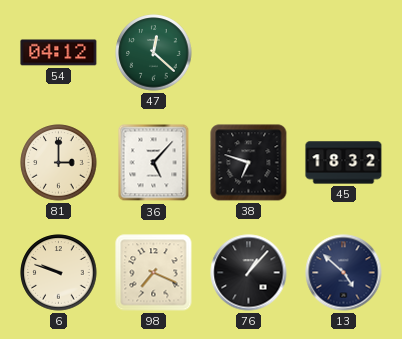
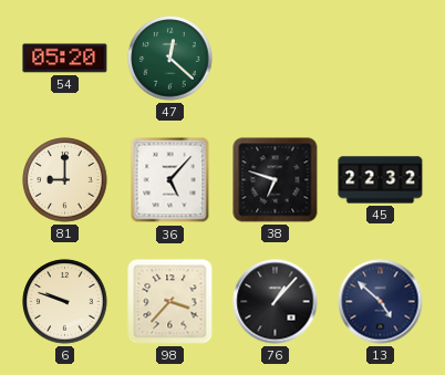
54: 04:12 -> 05:20 (65, 59)
81: 3:00 -> 9:00 (65, 180)
45: 18:32 -> 22:32 (381, 180)
98: 7:19 -> 3:37 (170, 302)
